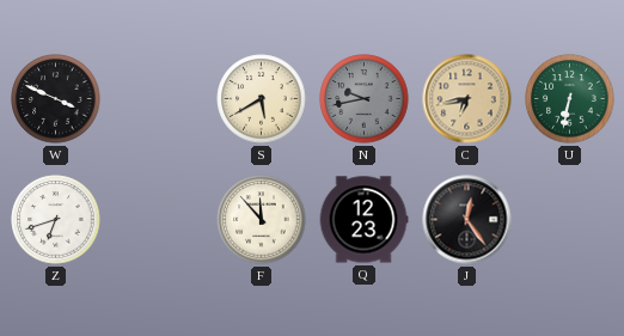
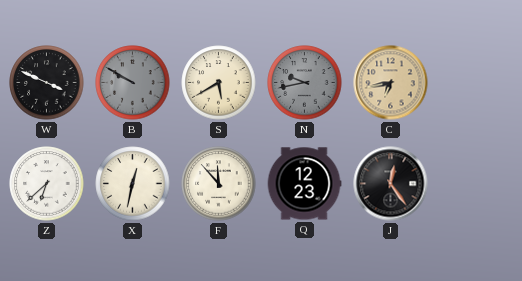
B: none -> 9:50 (133, 83)
U: 6:32 -> none (570, 99)
Z: 6:42 -> 6:38 (47, 184)
X: none -> 12:32 (133, 184)
